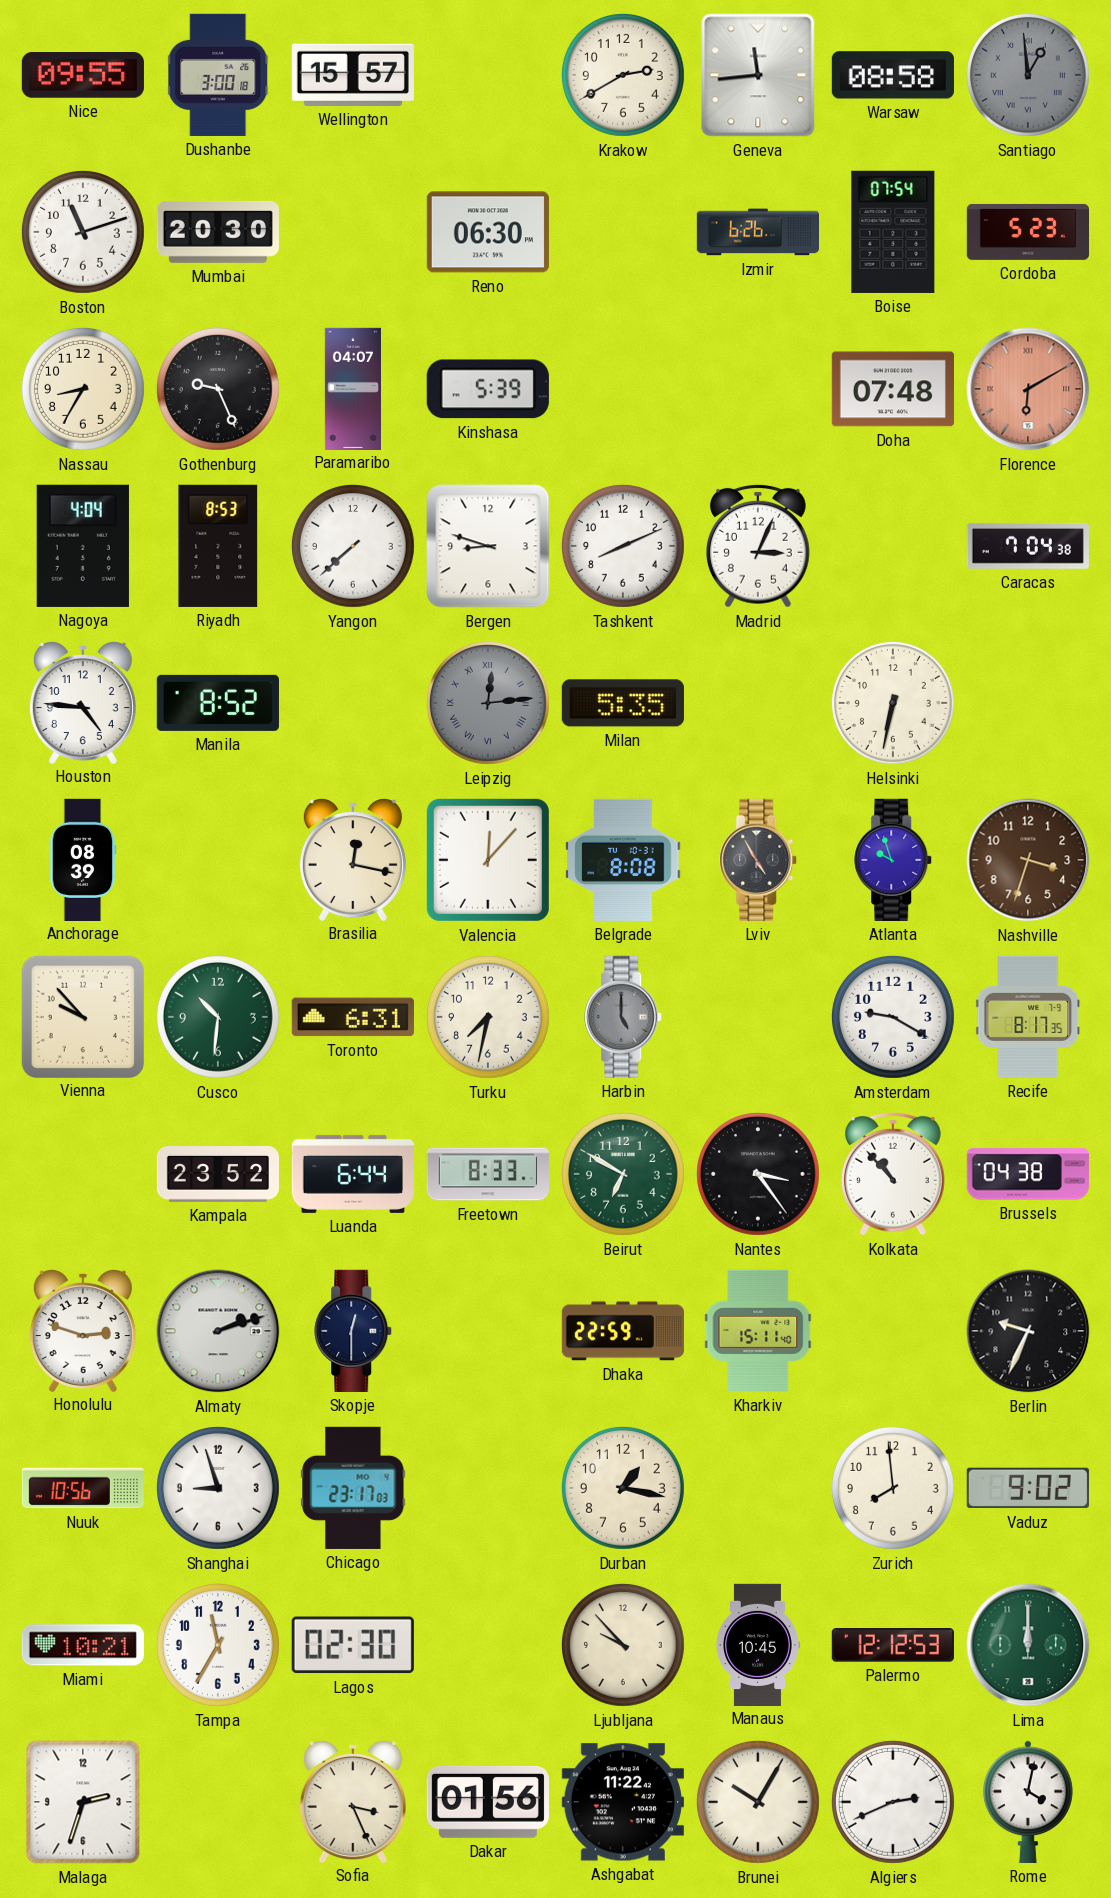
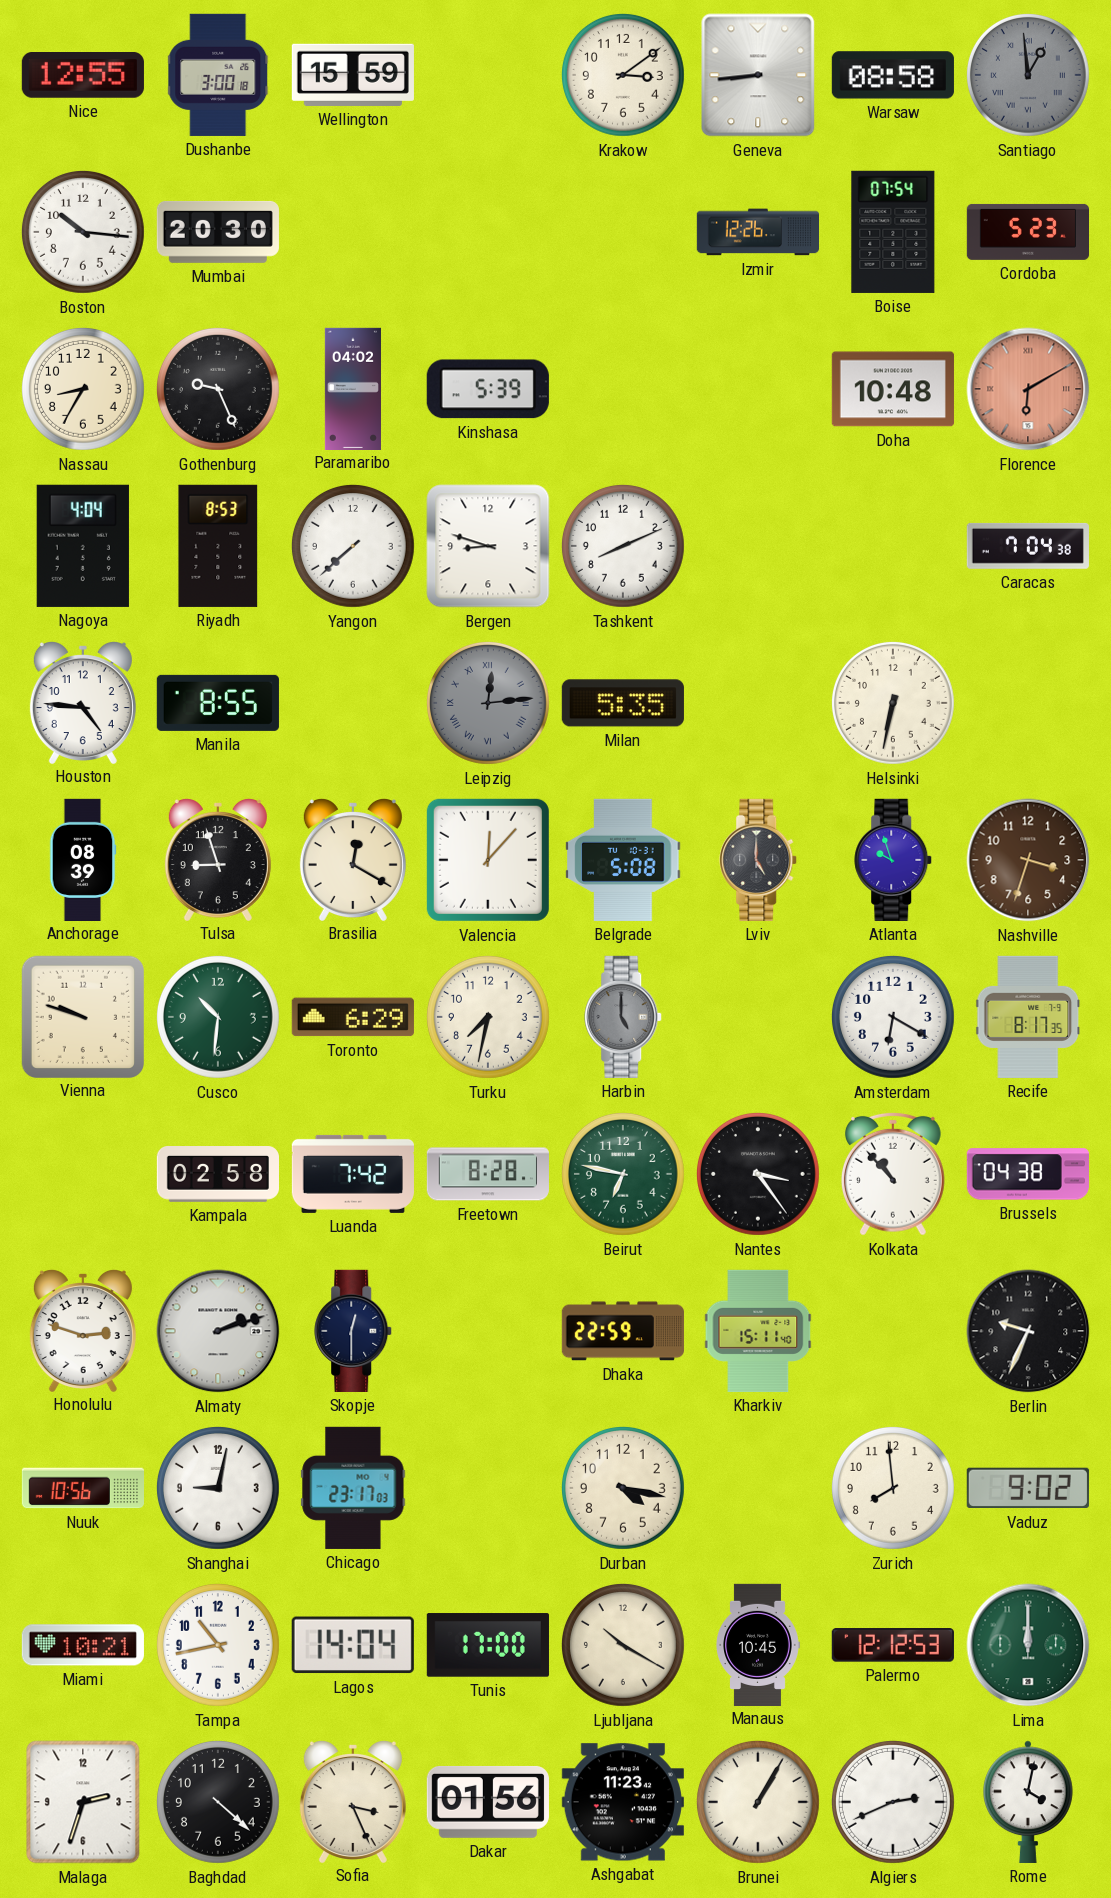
Nice: 09:55 -> 12:55 (83, 76)
Wellington: 15:57 -> 15:59 (353, 75)
Krakow: 2:40 -> 3:09 (623, 75)
Geneva: 11:44 -> 8:44 (758, 75)
Boston: 11:12 -> 10:16 (83, 232)
Reno: 06:30 -> none (488, 232)
Izmir: 6:26 -> 12:26 (757, 232)
Paramaribo: 04:07 -> 04:02 (353, 388)
Doha: 07:48 -> 10:48 (893, 389)
Madrid: 3:04 -> none (758, 546)
Manila: 8:52 -> 8:55 (218, 703)
Tulsa: none -> 8:57 (218, 860)
Brasilia: 12:17 -> 12:20 (353, 860)
Belgrade: 8:08 -> 5:08 (623, 860)
Lviv: 4:55 -> 5:00 (759, 860)
Vienna: 9:53 -> 9:48 (82, 1016)
Toronto: 6:31 -> 6:29 (353, 1017)
Amsterdam: 9:20 -> 6:20 (893, 1017)
Kampala: 23:52 -> 02:58 (217, 1175)
Luanda: 6:44 -> 7:42 (353, 1174)
Freetown: 8:33 -> 8:28 (488, 1174)
Beirut: 6:50 -> 6:47 (623, 1174)
Shanghai: 8:57 -> 9:02 (218, 1488)
Durban: 1:17 -> 4:17 (623, 1488)
Tampa: 11:35 -> 10:43 (218, 1645)
Lagos: 02:30 -> 14:04 (353, 1645)
Tunis: none -> 17:00 (488, 1645)
Ljubljana: 9:53 -> 10:20 (623, 1645)
Baghdad: none -> 4:22 (218, 1802)
Ashgabat: 11:22 -> 11:23 (623, 1802)
Brunei: 10:05 -> 1:05 (758, 1802)
